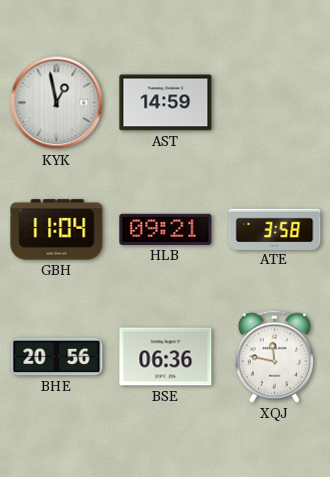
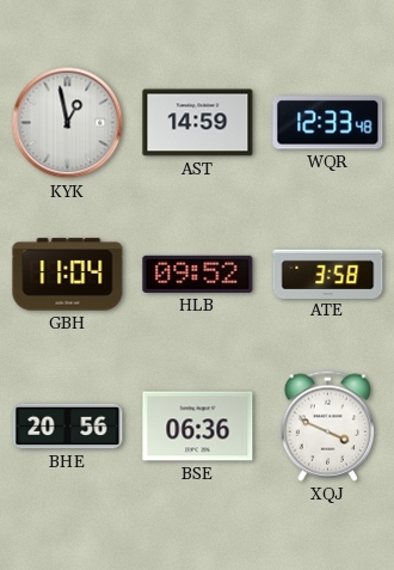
WQR: none -> 12:33 (328, 123)
HLB: 09:21 -> 09:52 (198, 274)
XQJ: 11:47 -> 3:49 (327, 425)
